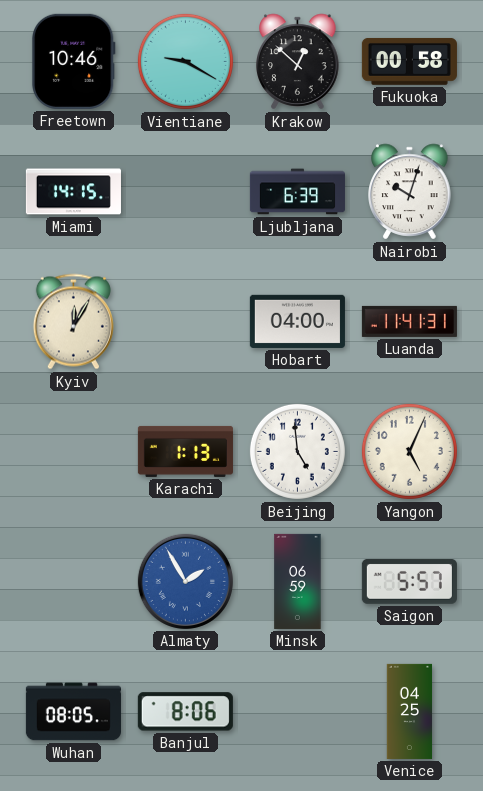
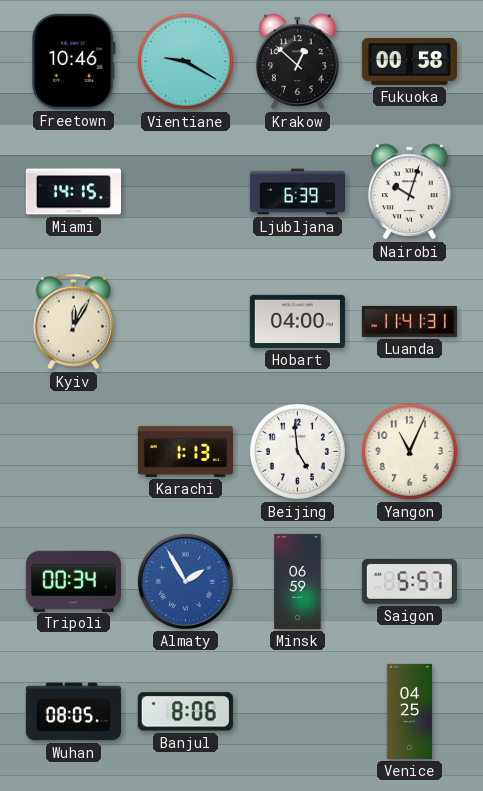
Yangon: 5:04 -> 11:04 (409, 451)
Tripoli: none -> 00:34 (73, 581)
